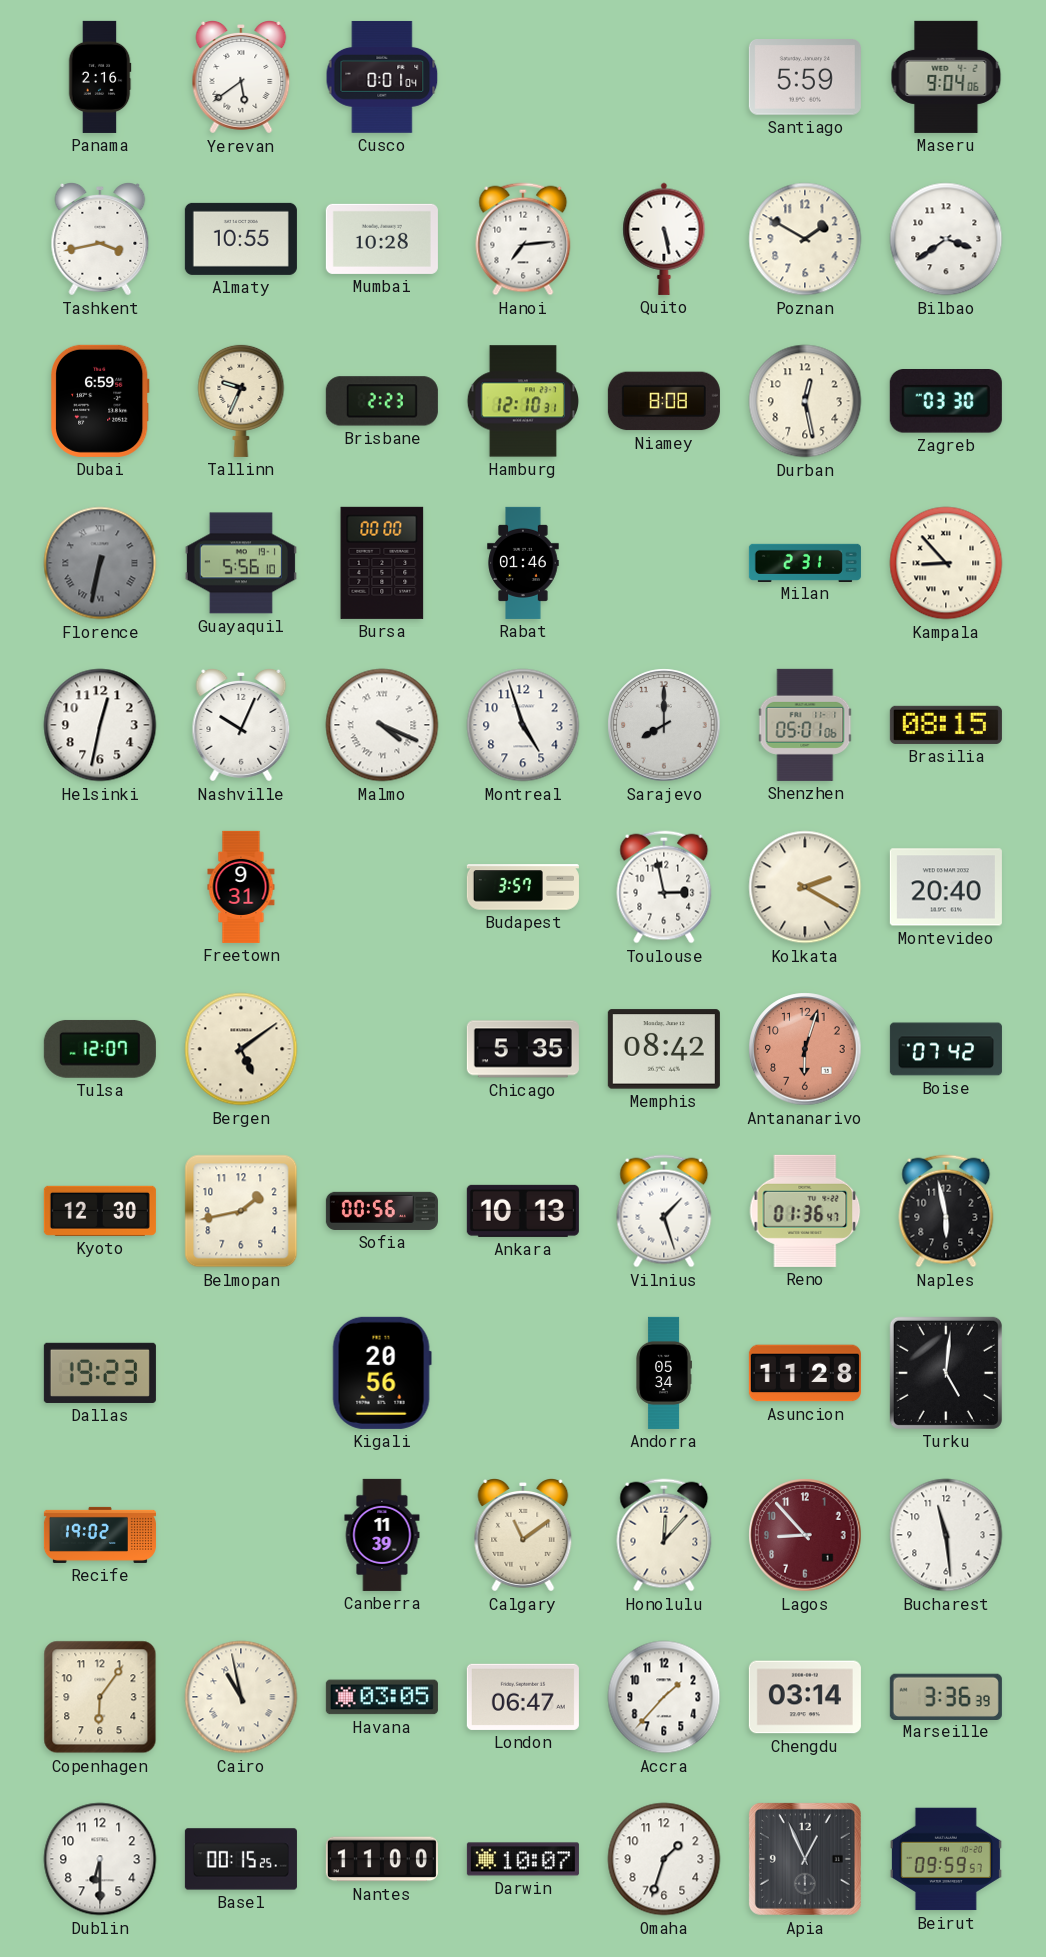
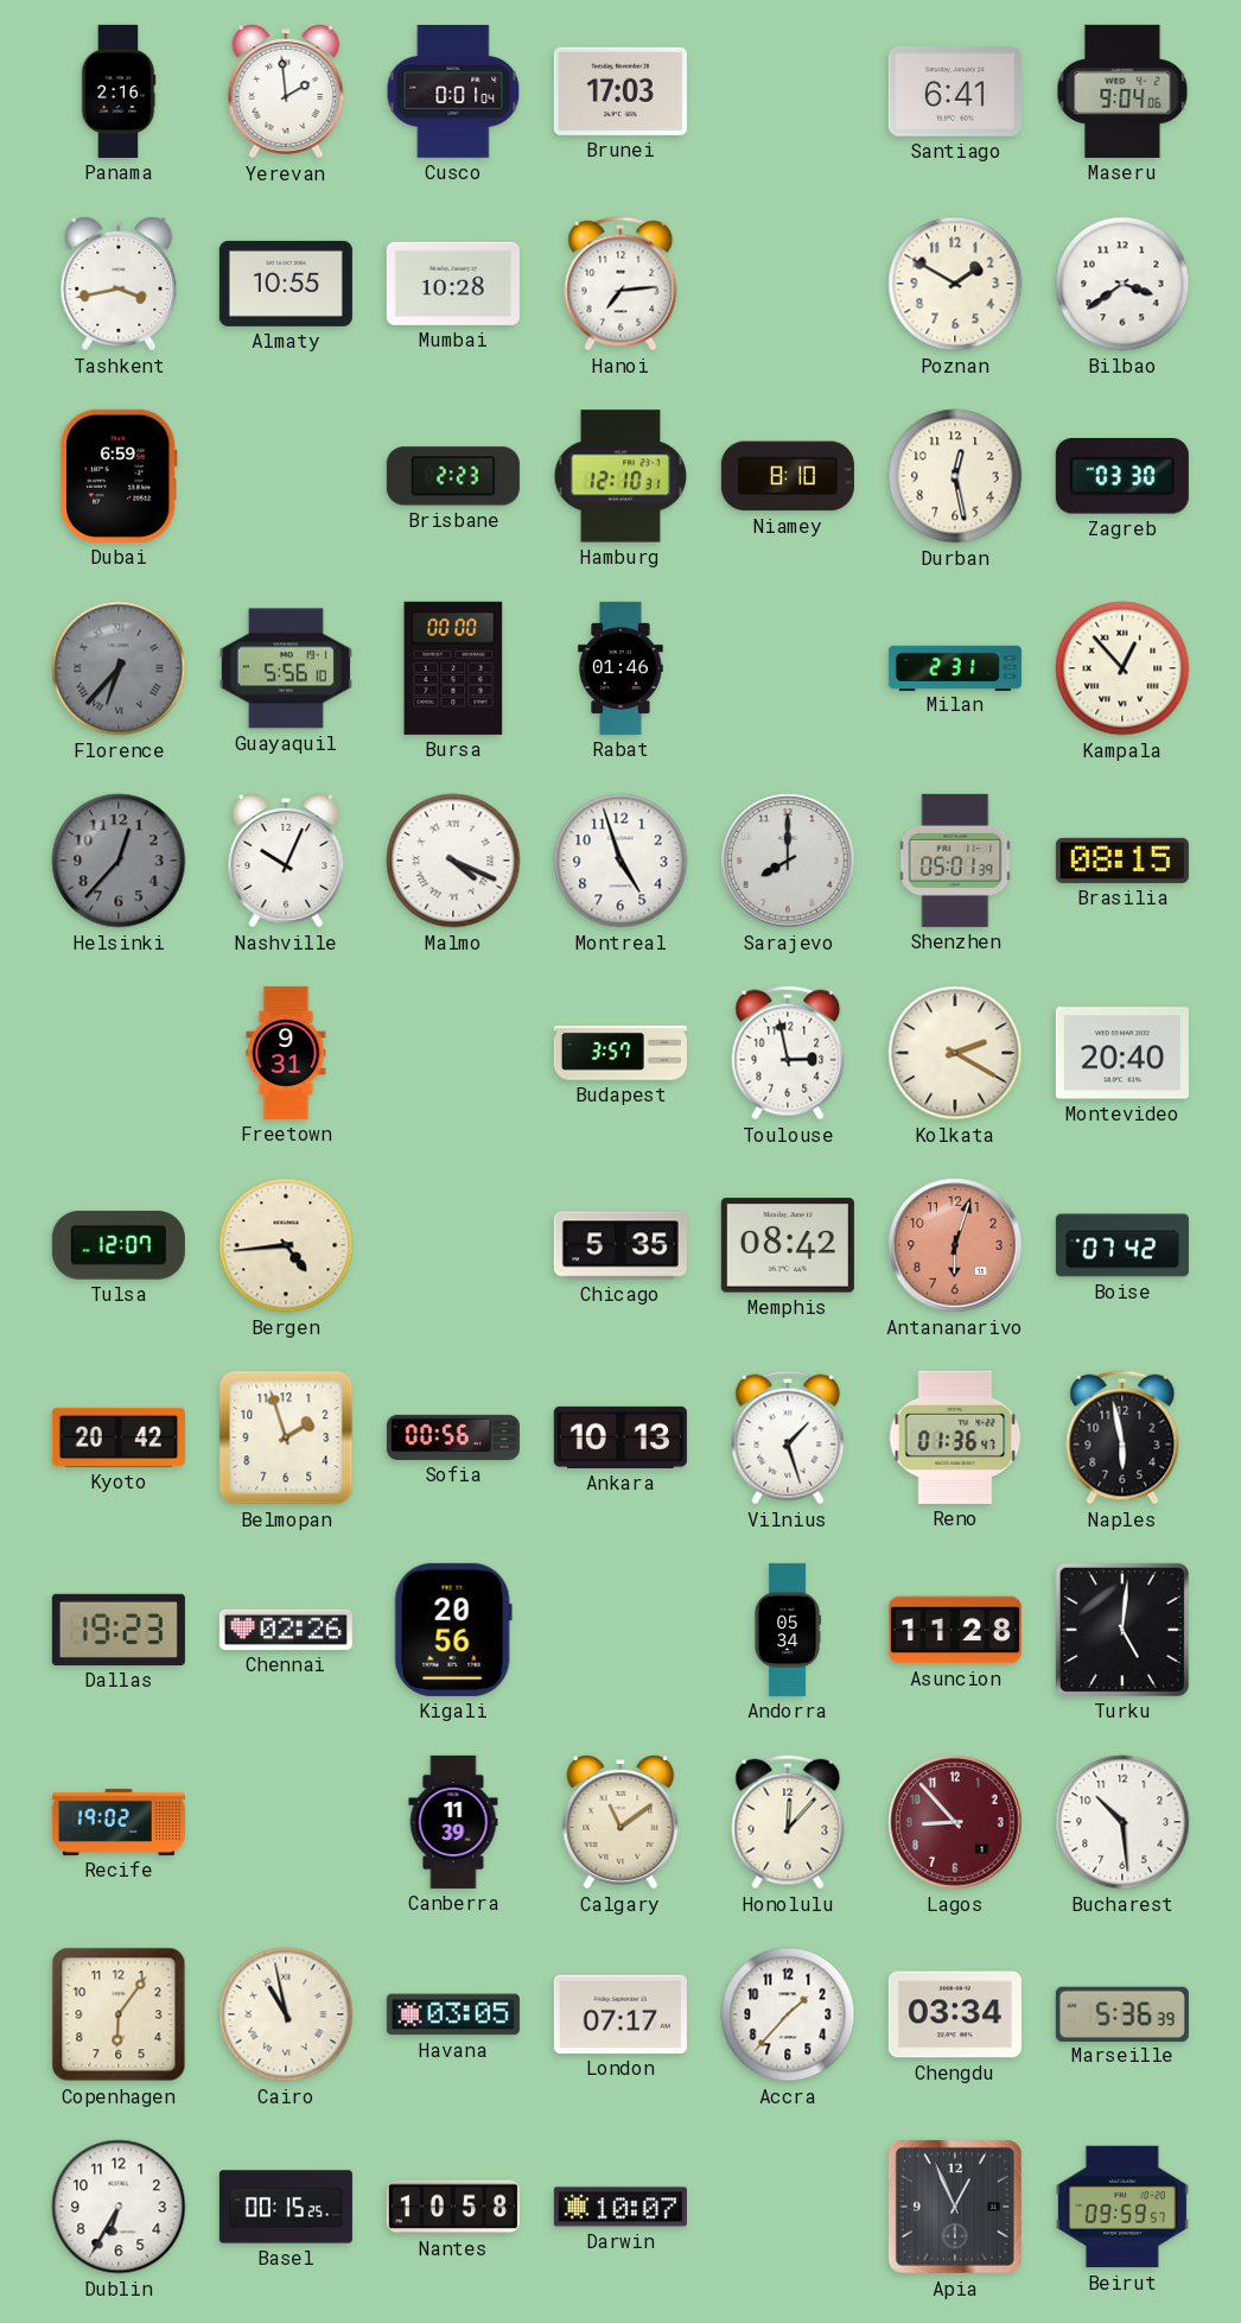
Yerevan: 5:39 -> 1:59 (286, 93)
Brunei: none -> 17:03 (620, 91)
Santiago: 5:59 -> 6:41 (955, 93)
Quito: 5:28 -> none (664, 239)
Tallinn: 9:34 -> none (241, 400)
Niamey: 8:08 -> 8:10 (788, 476)
Florence: 6:32 -> 6:37 (119, 668)
Kampala: 8:53 -> 12:53 (1122, 668)
Helsinki: 12:32 -> 12:37 (119, 861)
Helsinki dial: white -> grey (119, 861)
Shenzhen: 05:01:06 -> 05:01:39 (955, 861)
Bergen: 5:09 -> 4:44 (286, 1245)
Kyoto: 12:30 -> 20:42 (119, 1437)
Belmopan: 1:43 -> 1:57 (286, 1437)
Chennai: none -> 02:26 (286, 1630)
Bucharest: 11:29 -> 10:29 (1122, 1822)
London: 06:47 -> 07:17 (620, 2014)
Chengdu: 03:14 -> 03:34 (955, 2014)
Marseille: 3:36 -> 5:36 (1122, 2013)
Dublin: 6:30 -> 6:35 (119, 2207)
Nantes: 11:00 -> 10:58 (453, 2207)
Omaha: 1:33 -> none (664, 1859)
